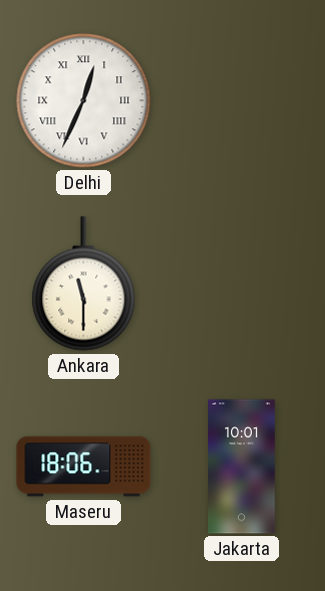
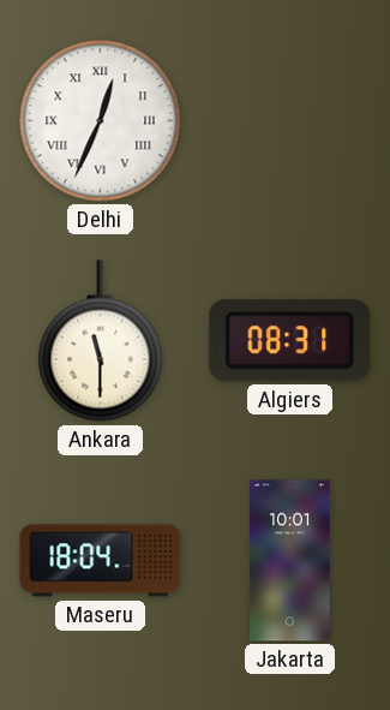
Algiers: none -> 08:31 (290, 341)
Maseru: 18:06 -> 18:04 (101, 561)
